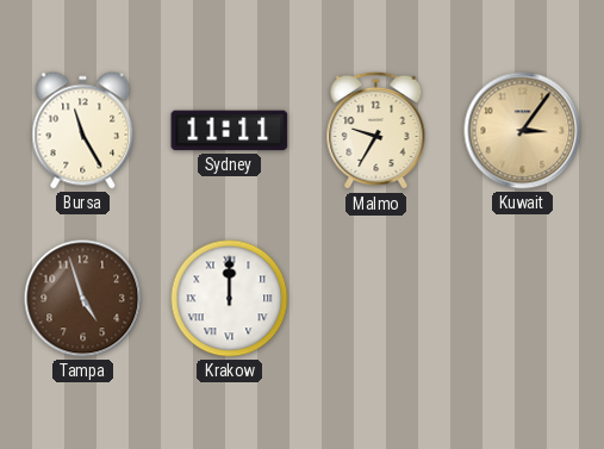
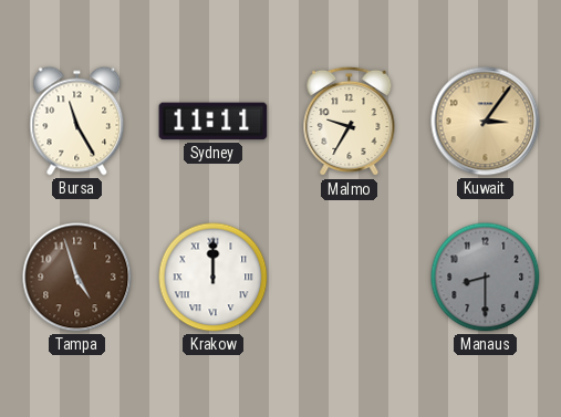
Manaus: none -> 8:30 (486, 278)
